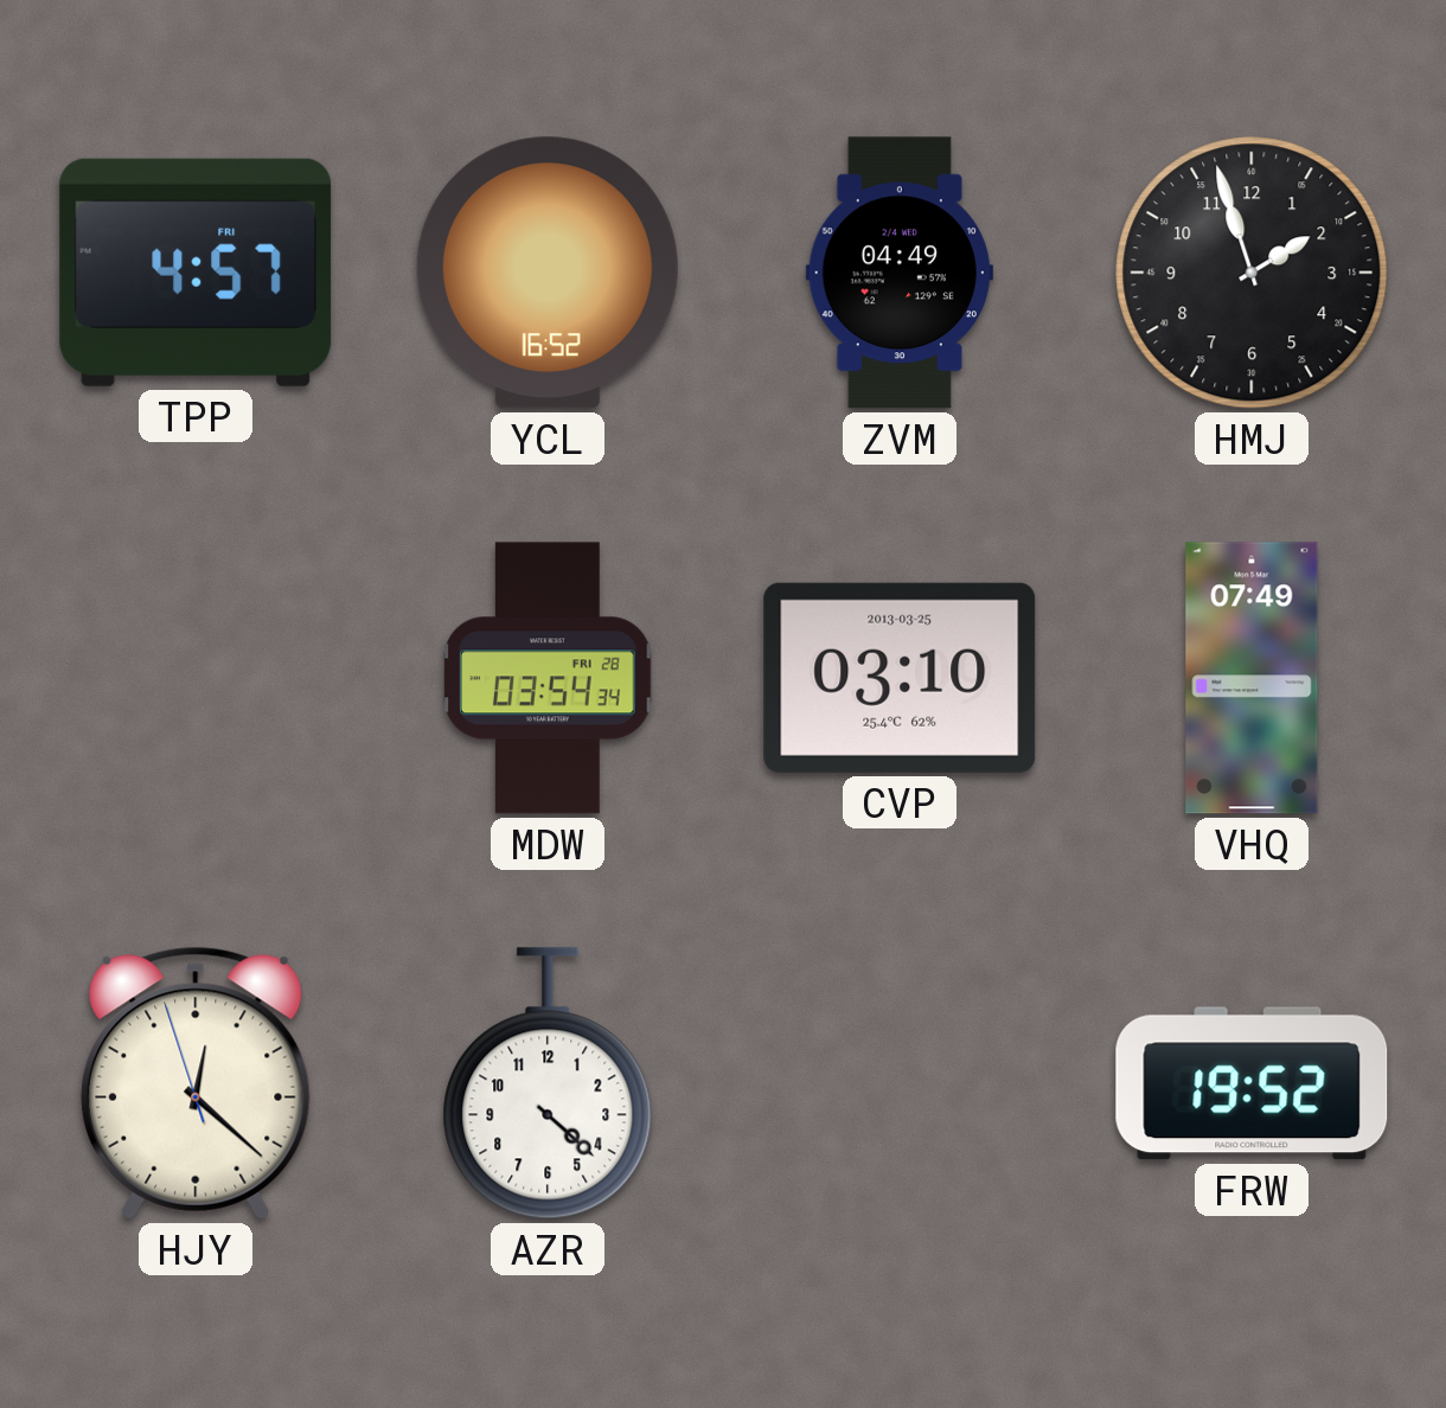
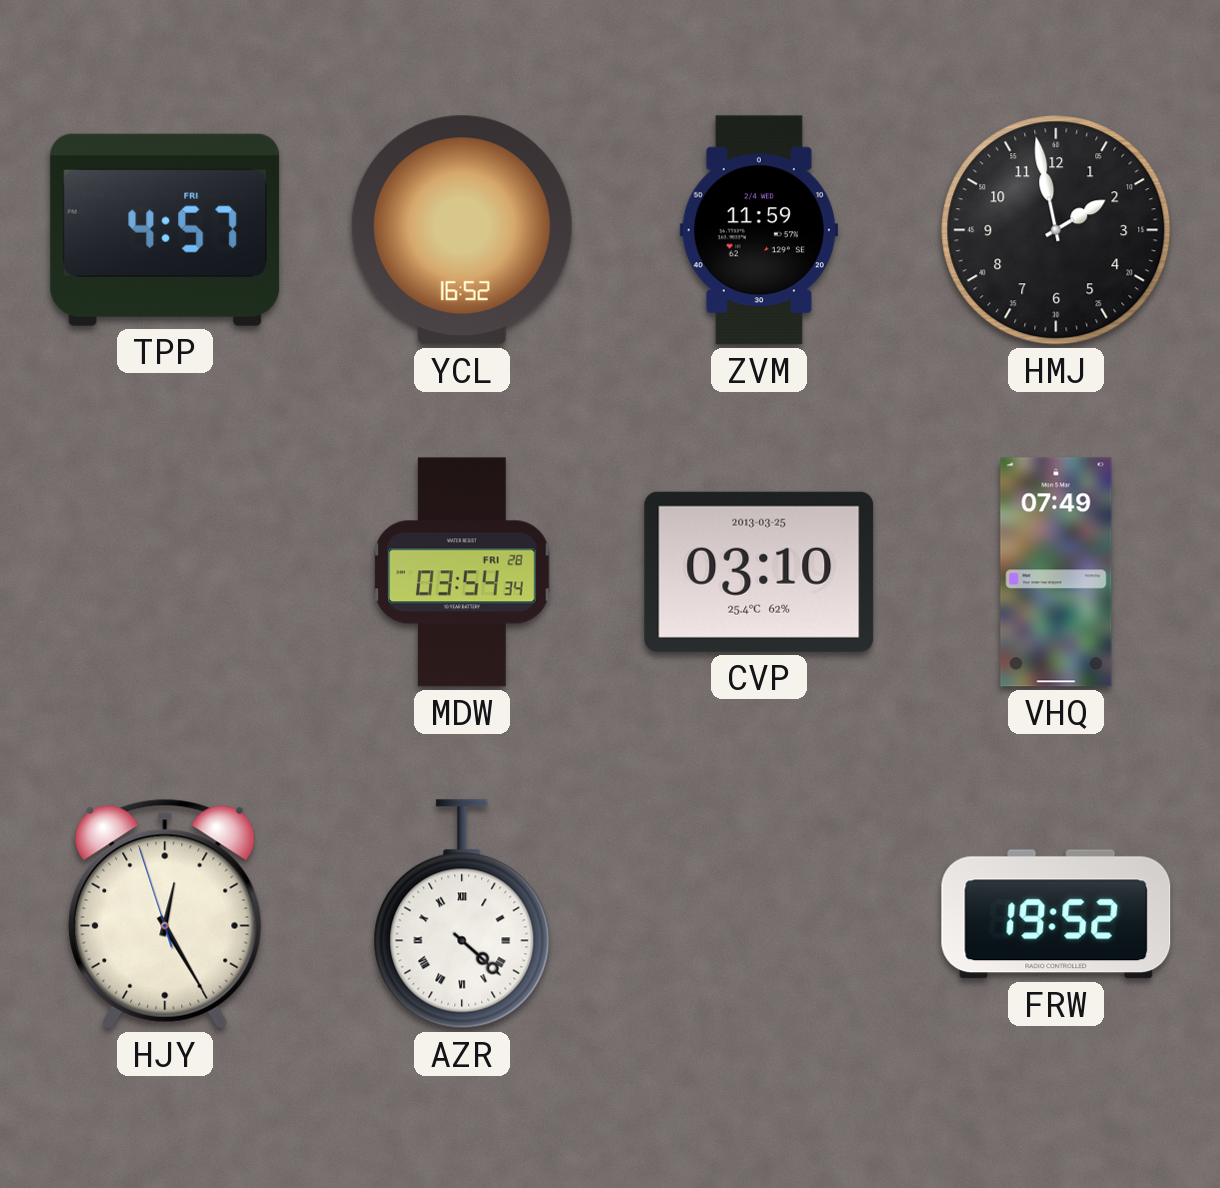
ZVM: 04:49 -> 11:59 (759, 230)
HMJ: 1:57 -> 1:58 (1056, 230)
HJY: 12:21 -> 12:24 (165, 914)
AZR numerals: Arabic -> Roman (462, 914)
